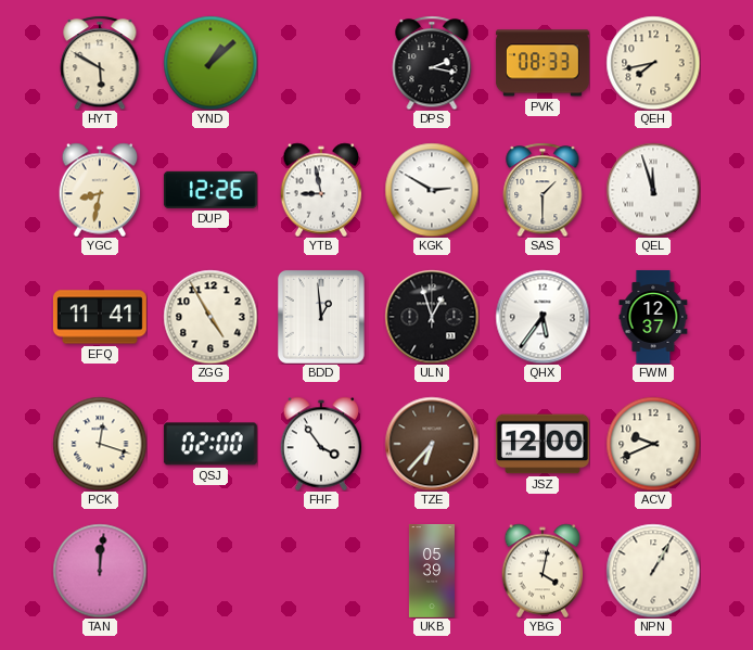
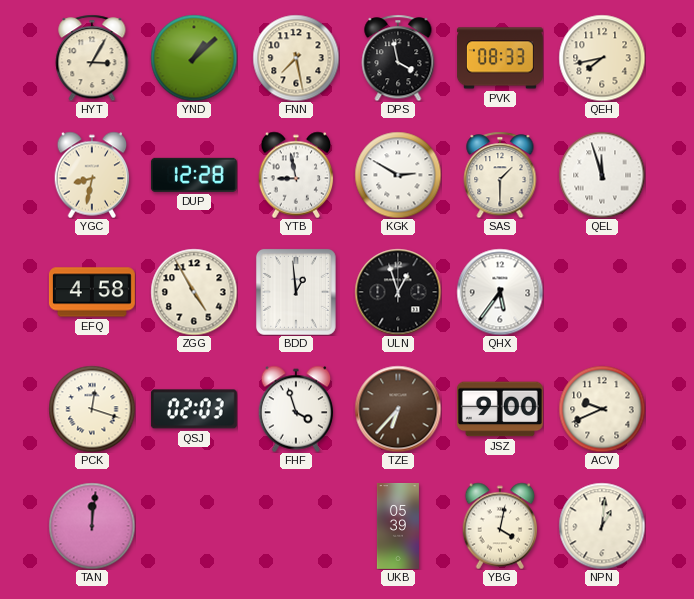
HYT: 5:50 -> 3:05 (92, 58)
FNN: none -> 7:28 (296, 58)
DPS: 2:17 -> 3:58 (398, 58)
DUP: 12:26 -> 12:28 (194, 175)
EFQ: 11:41 -> 4:58 (92, 292)
FWM: 12:37 -> none (653, 317)
QSJ: 02:00 -> 02:03 (194, 409)
FHF: 3:54 -> 3:57 (296, 409)
JSZ: 12:00 -> 9:00 (500, 409)
NPN: 1:05 -> 1:01 (602, 526)
